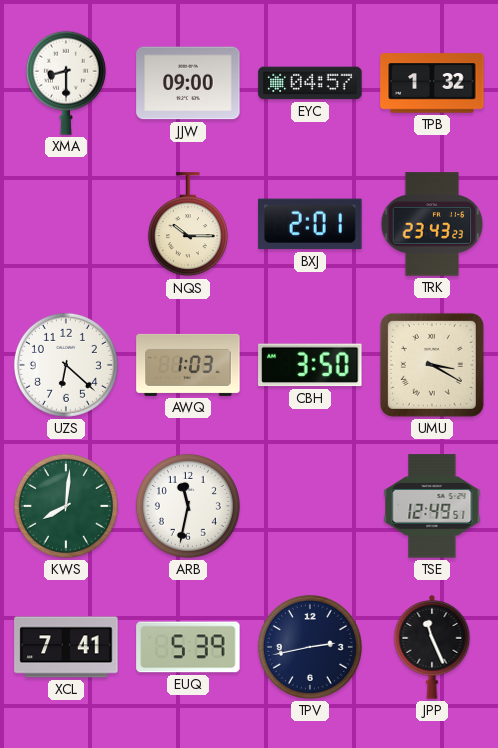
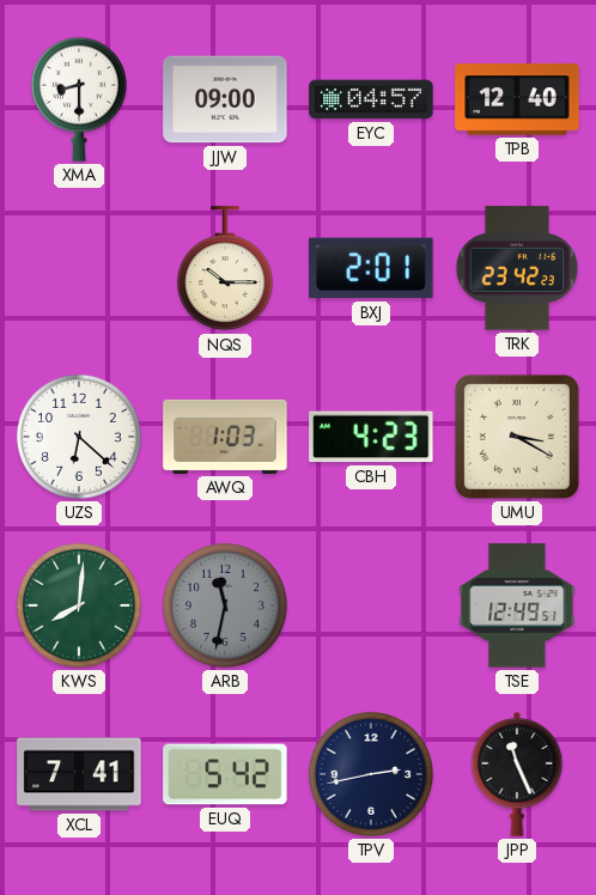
TPB: 1:32 -> 12:40 (517, 99)
TRK: 23:43 -> 23:42 (517, 268)
CBH: 3:50 -> 4:23 (371, 437)
ARB dial: white -> grey (225, 605)
EUQ: 5:39 -> 5:42 (225, 774)
